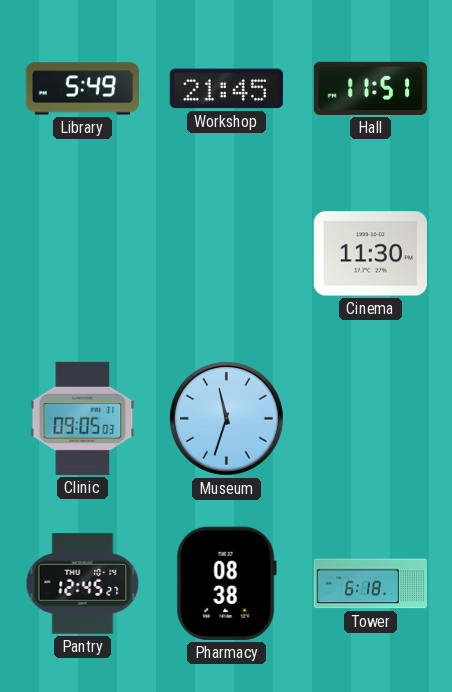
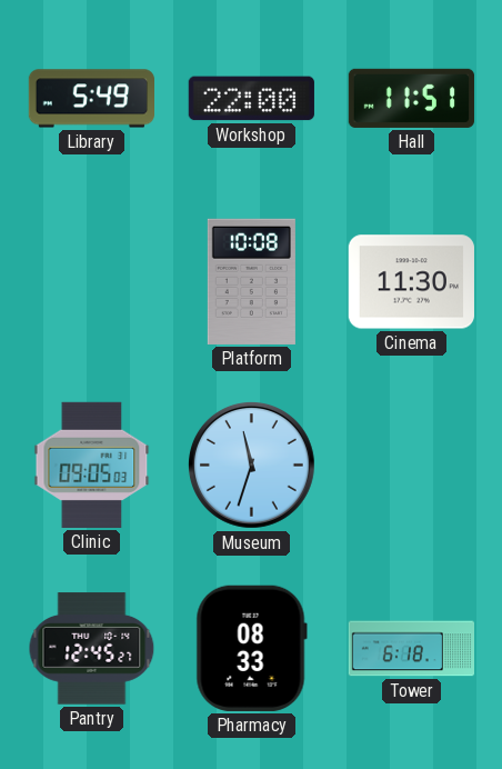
Workshop: 21:45 -> 22:00 (251, 99)
Platform: none -> 10:08 (251, 281)
Pharmacy: 08:38 -> 08:33 (251, 648)
